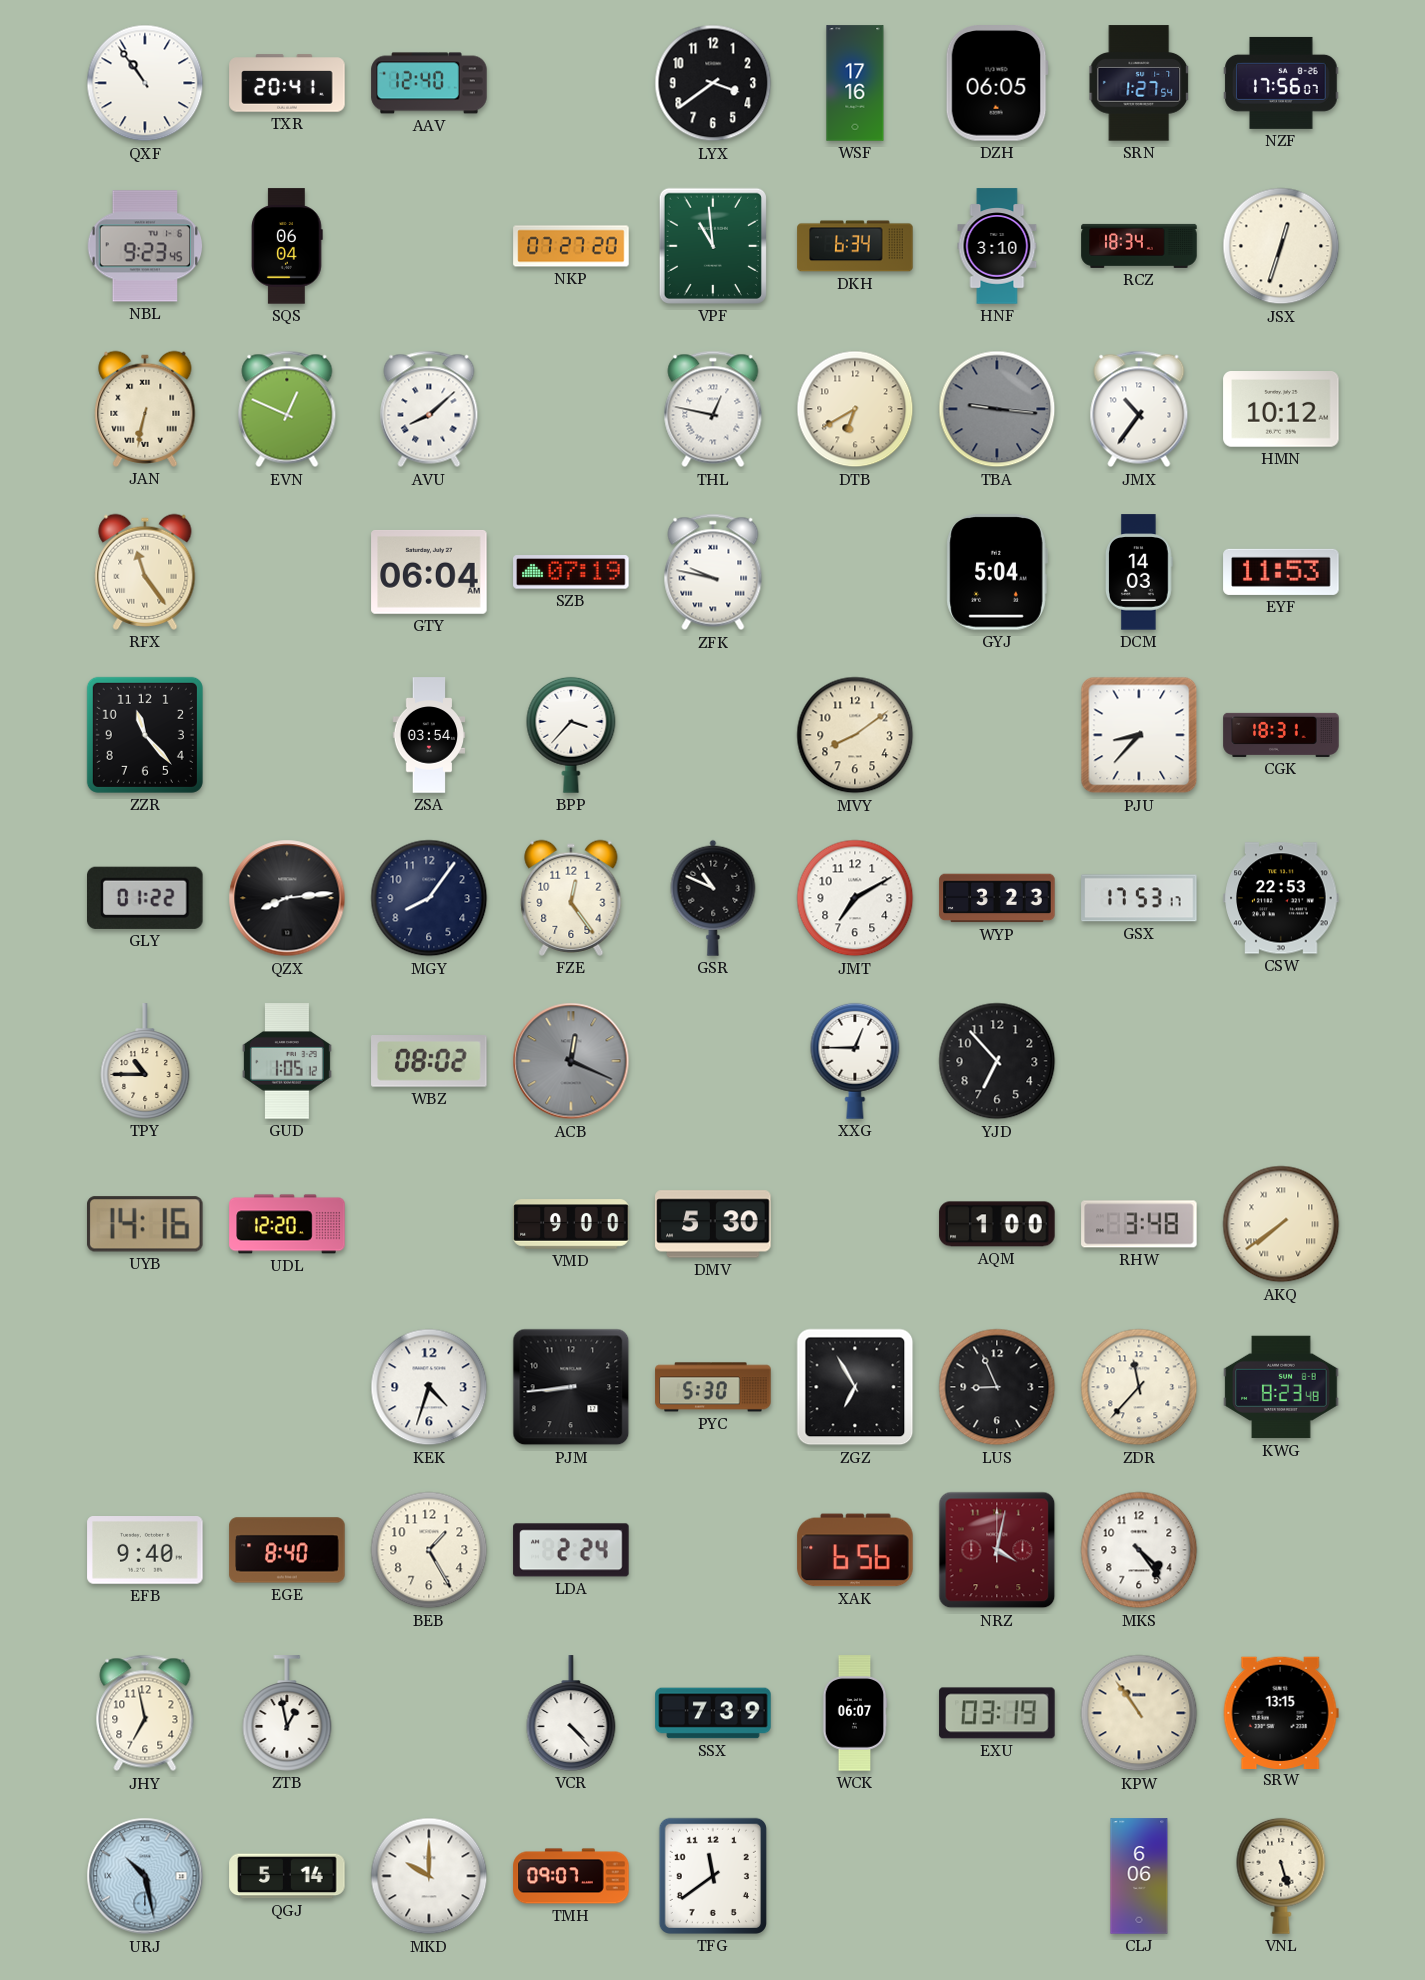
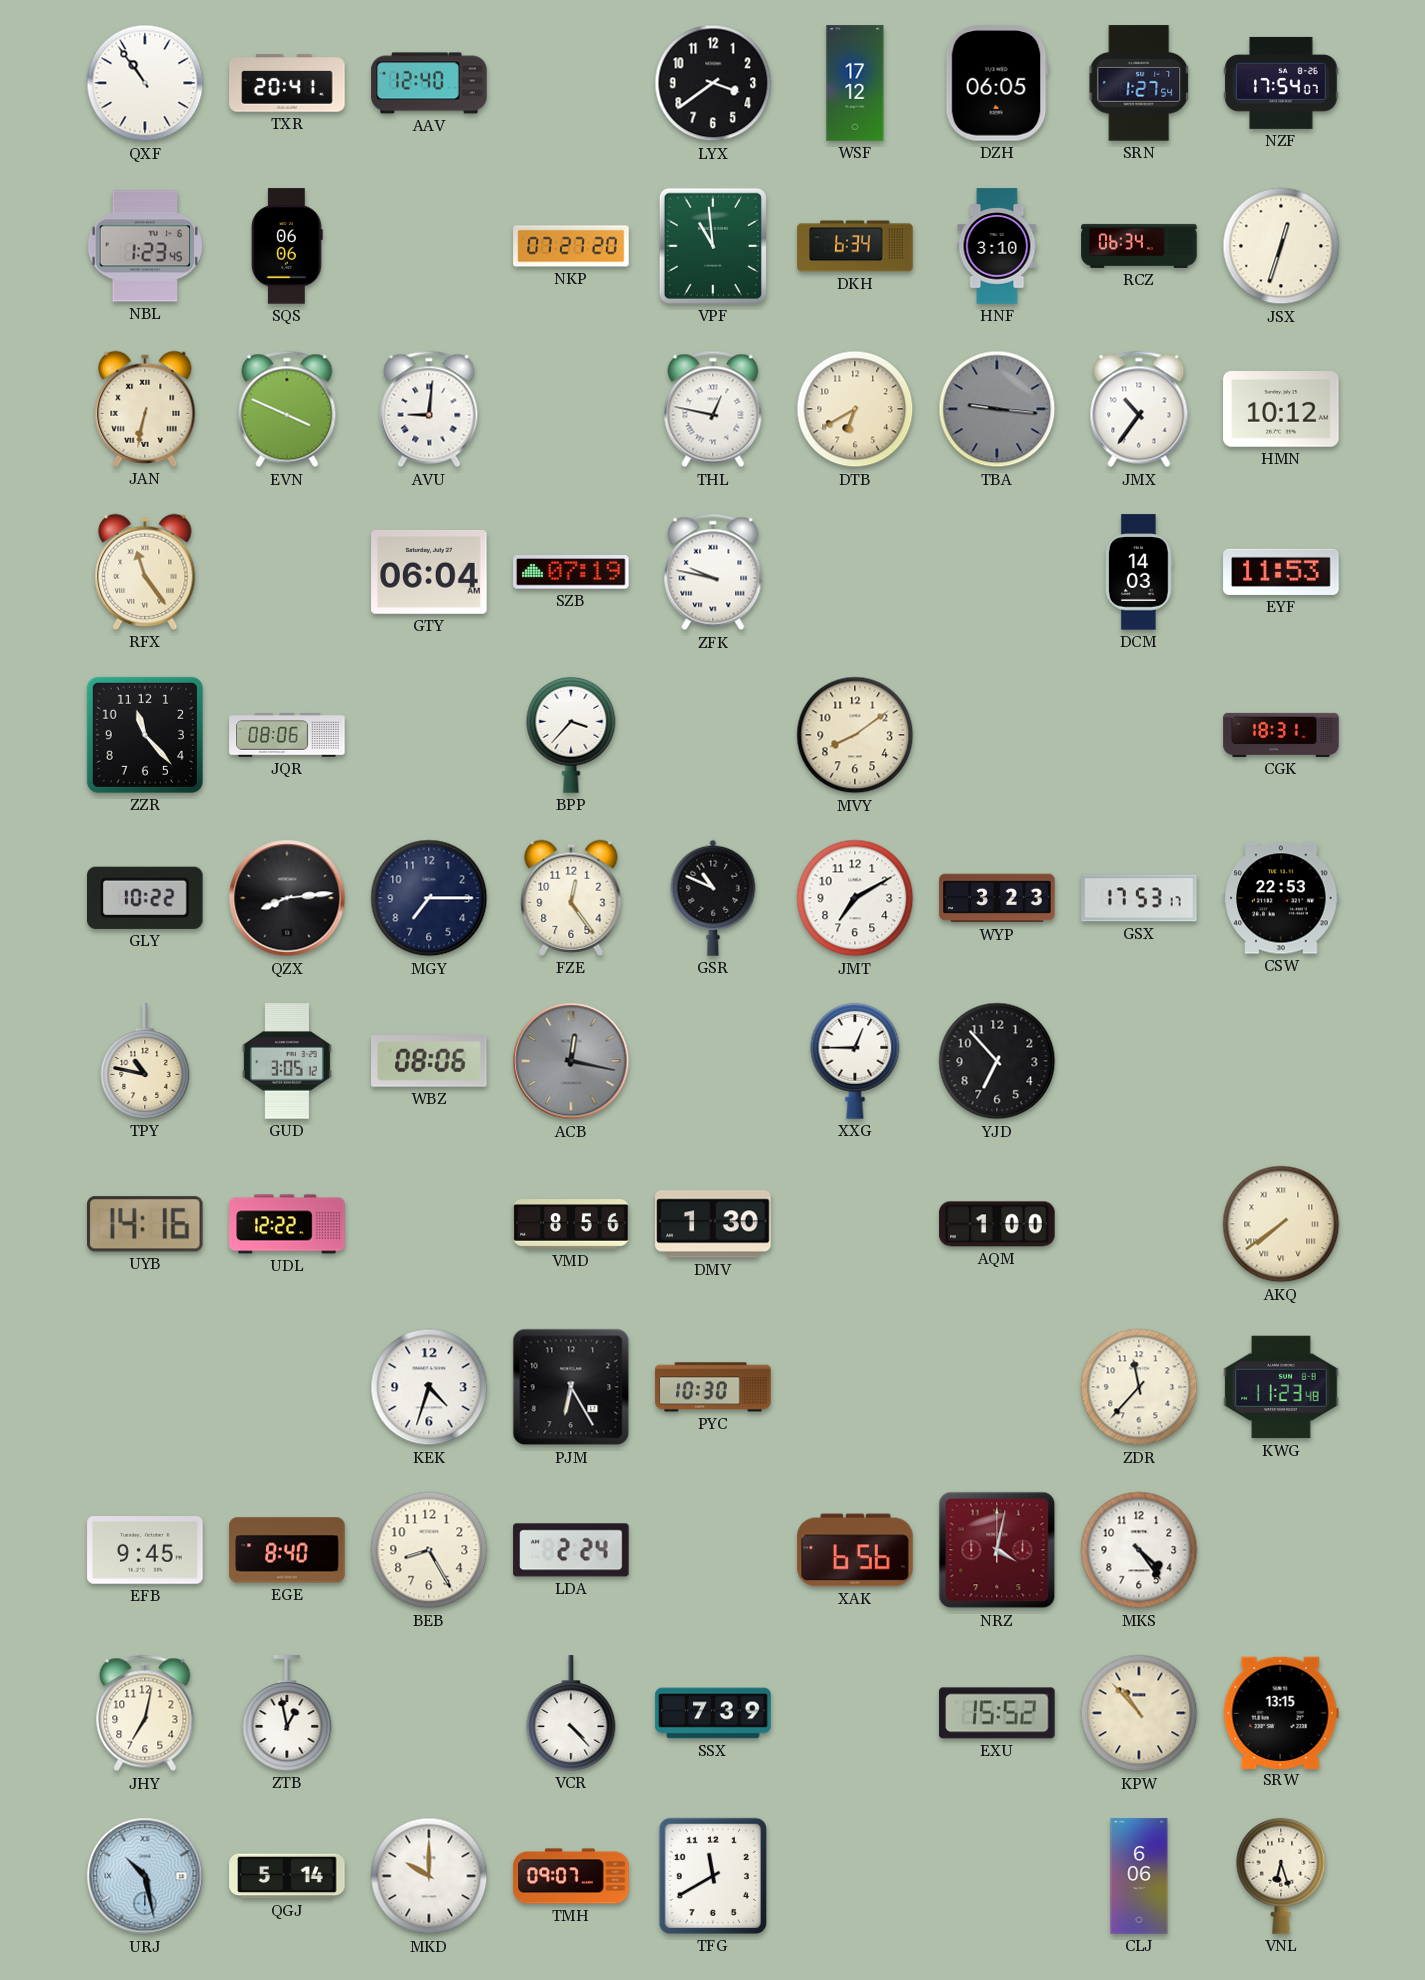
WSF: 17:16 -> 17:12 (855, 83)
NZF: 17:56 -> 17:54 (1281, 83)
NBL: 9:23 -> 1:23 (145, 246)
SQS: 06:04 -> 06:06 (287, 246)
RCZ: 18:34 -> 06:34 (1139, 246)
EVN: 12:49 -> 3:49 (287, 409)
AVU: 8:08 -> 9:01 (429, 409)
GYJ: 5:04 -> none (997, 572)
JQR: none -> 08:06 (287, 735)
ZSA: 03:54 -> none (429, 735)
PJU: 8:37 -> none (1139, 735)
GLY: 01:22 -> 10:22 (146, 898)
MGY: 8:06 -> 7:15 (429, 898)
TPY: 10:45 -> 10:47 (145, 1061)
GUD: 1:05 -> 3:05 (287, 1061)
WBZ: 08:02 -> 08:06 (429, 1062)
ACB: 12:19 -> 12:17 (571, 1061)
UDL: 12:20 -> 12:22 (287, 1224)
VMD: 9:00 -> 8:56 (571, 1224)
DMV: 5:30 -> 1:30 (713, 1224)
RHW: 3:48 -> none (1139, 1224)
PJM: 8:44 -> 6:25 (571, 1387)
PYC: 5:30 -> 10:30 (713, 1387)
ZGZ: 6:55 -> none (855, 1387)
LUS: 8:56 -> none (997, 1387)
KWG: 8:23 -> 11:23 (1281, 1387)
EFB: 9:40 -> 9:45 (145, 1551)
BEB: 1:25 -> 8:25 (429, 1550)
JHY: 6:58 -> 7:02 (145, 1713)
WCK: 06:07 -> none (855, 1713)
EXU: 03:19 -> 15:52 (997, 1713)
KPW: 10:54 -> 10:53 (1139, 1713)
TFG: 11:39 -> 11:40 (713, 1876)
VNL: 5:27 -> 6:27 (1281, 1876)
